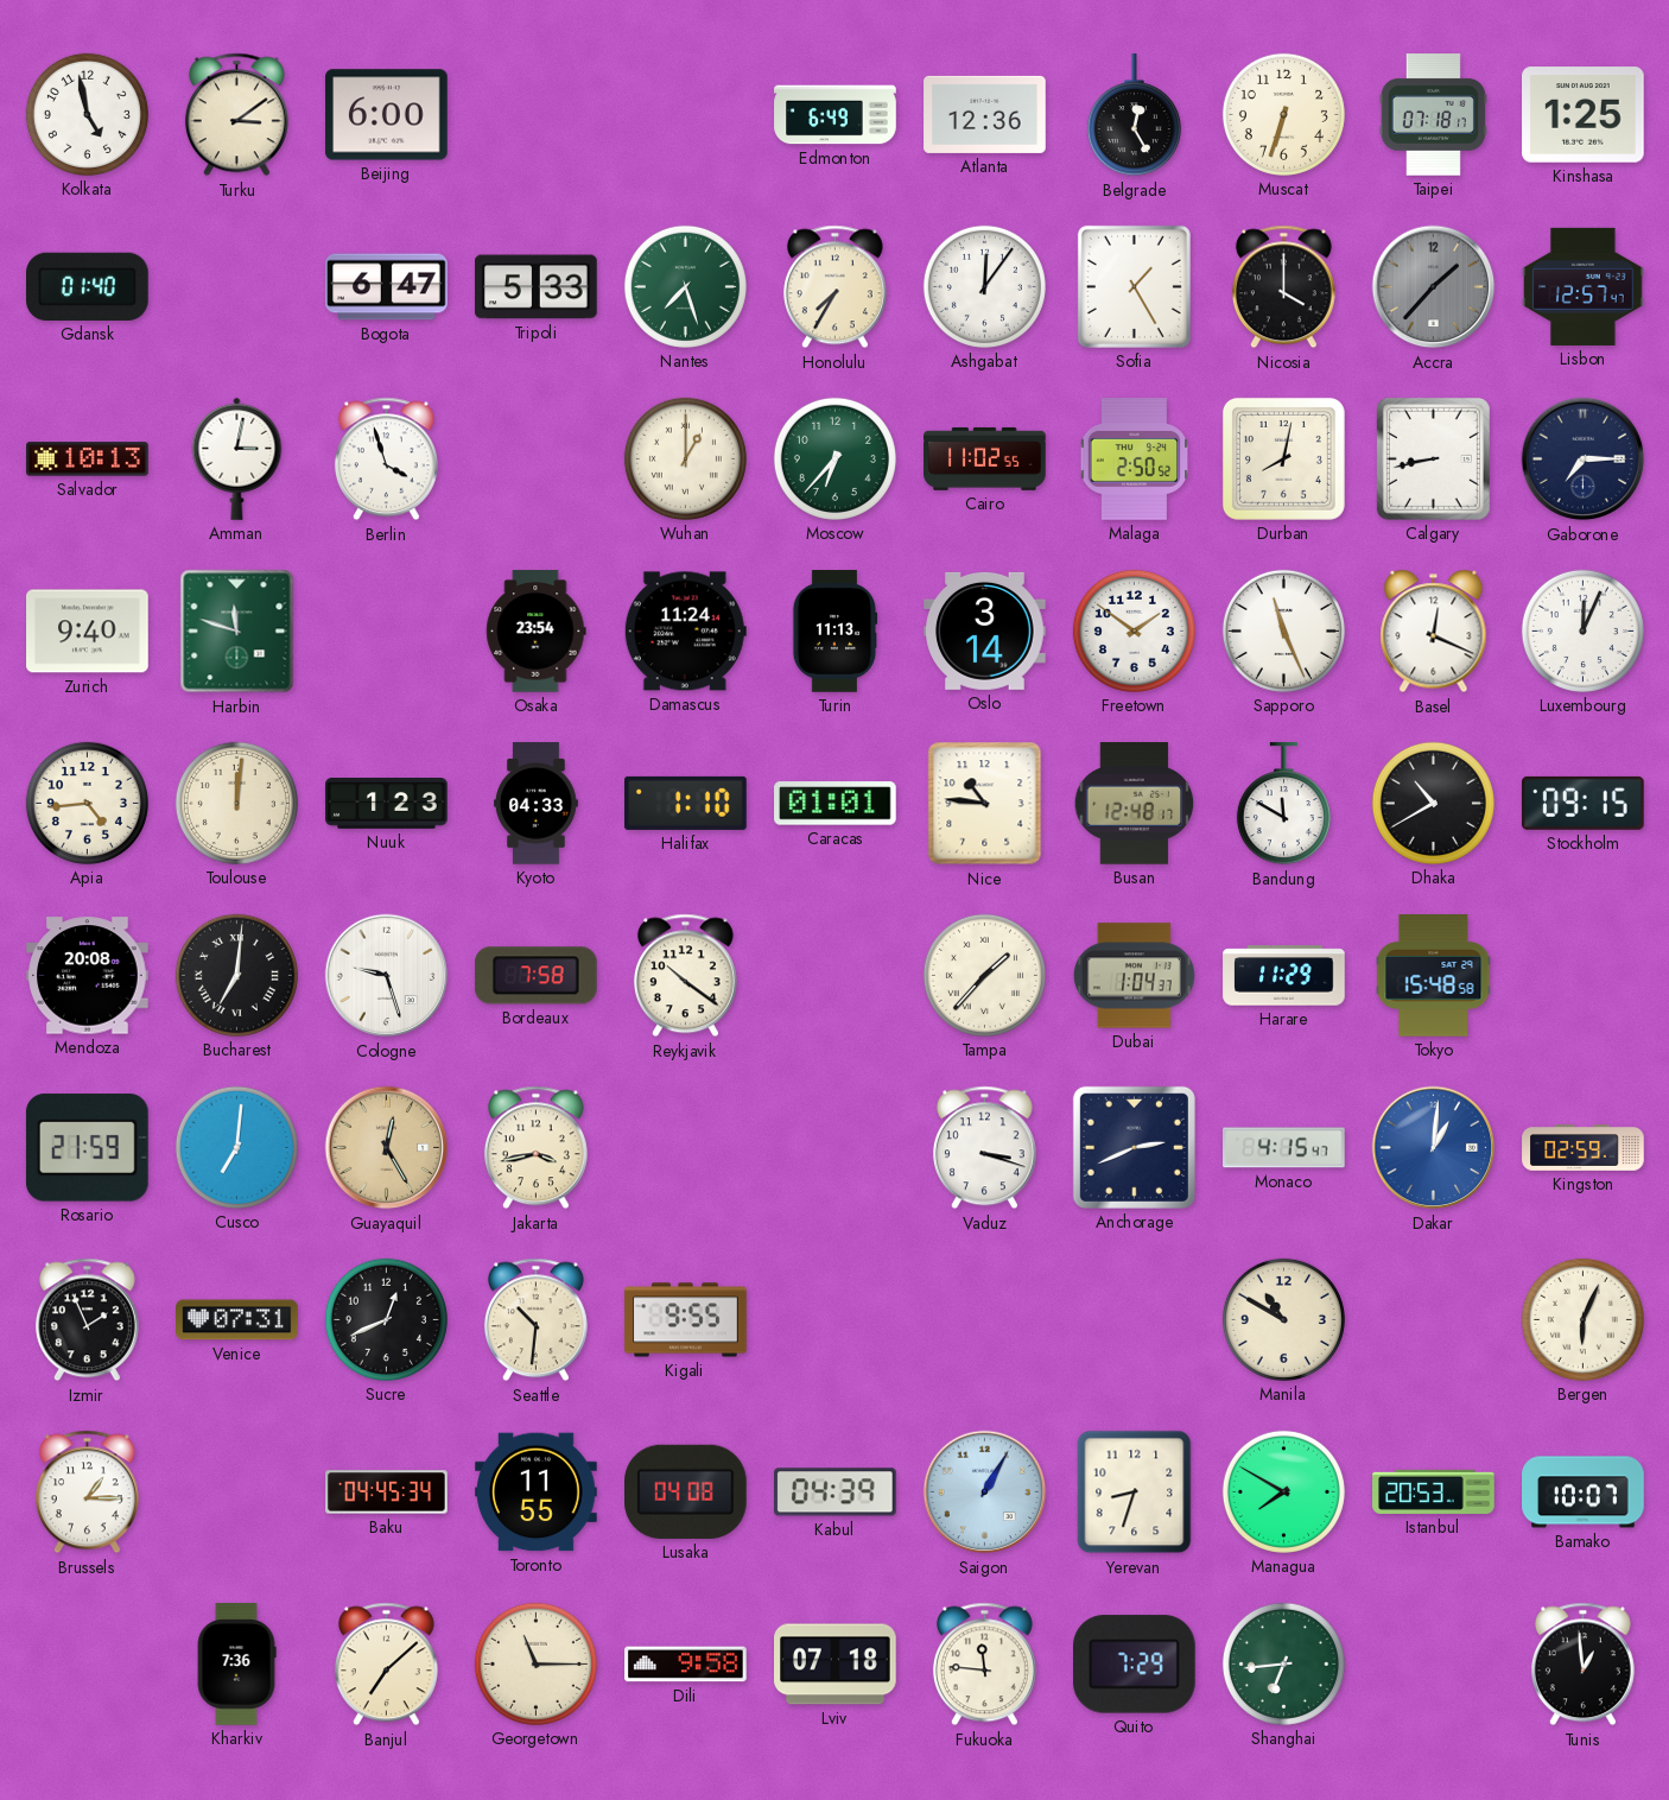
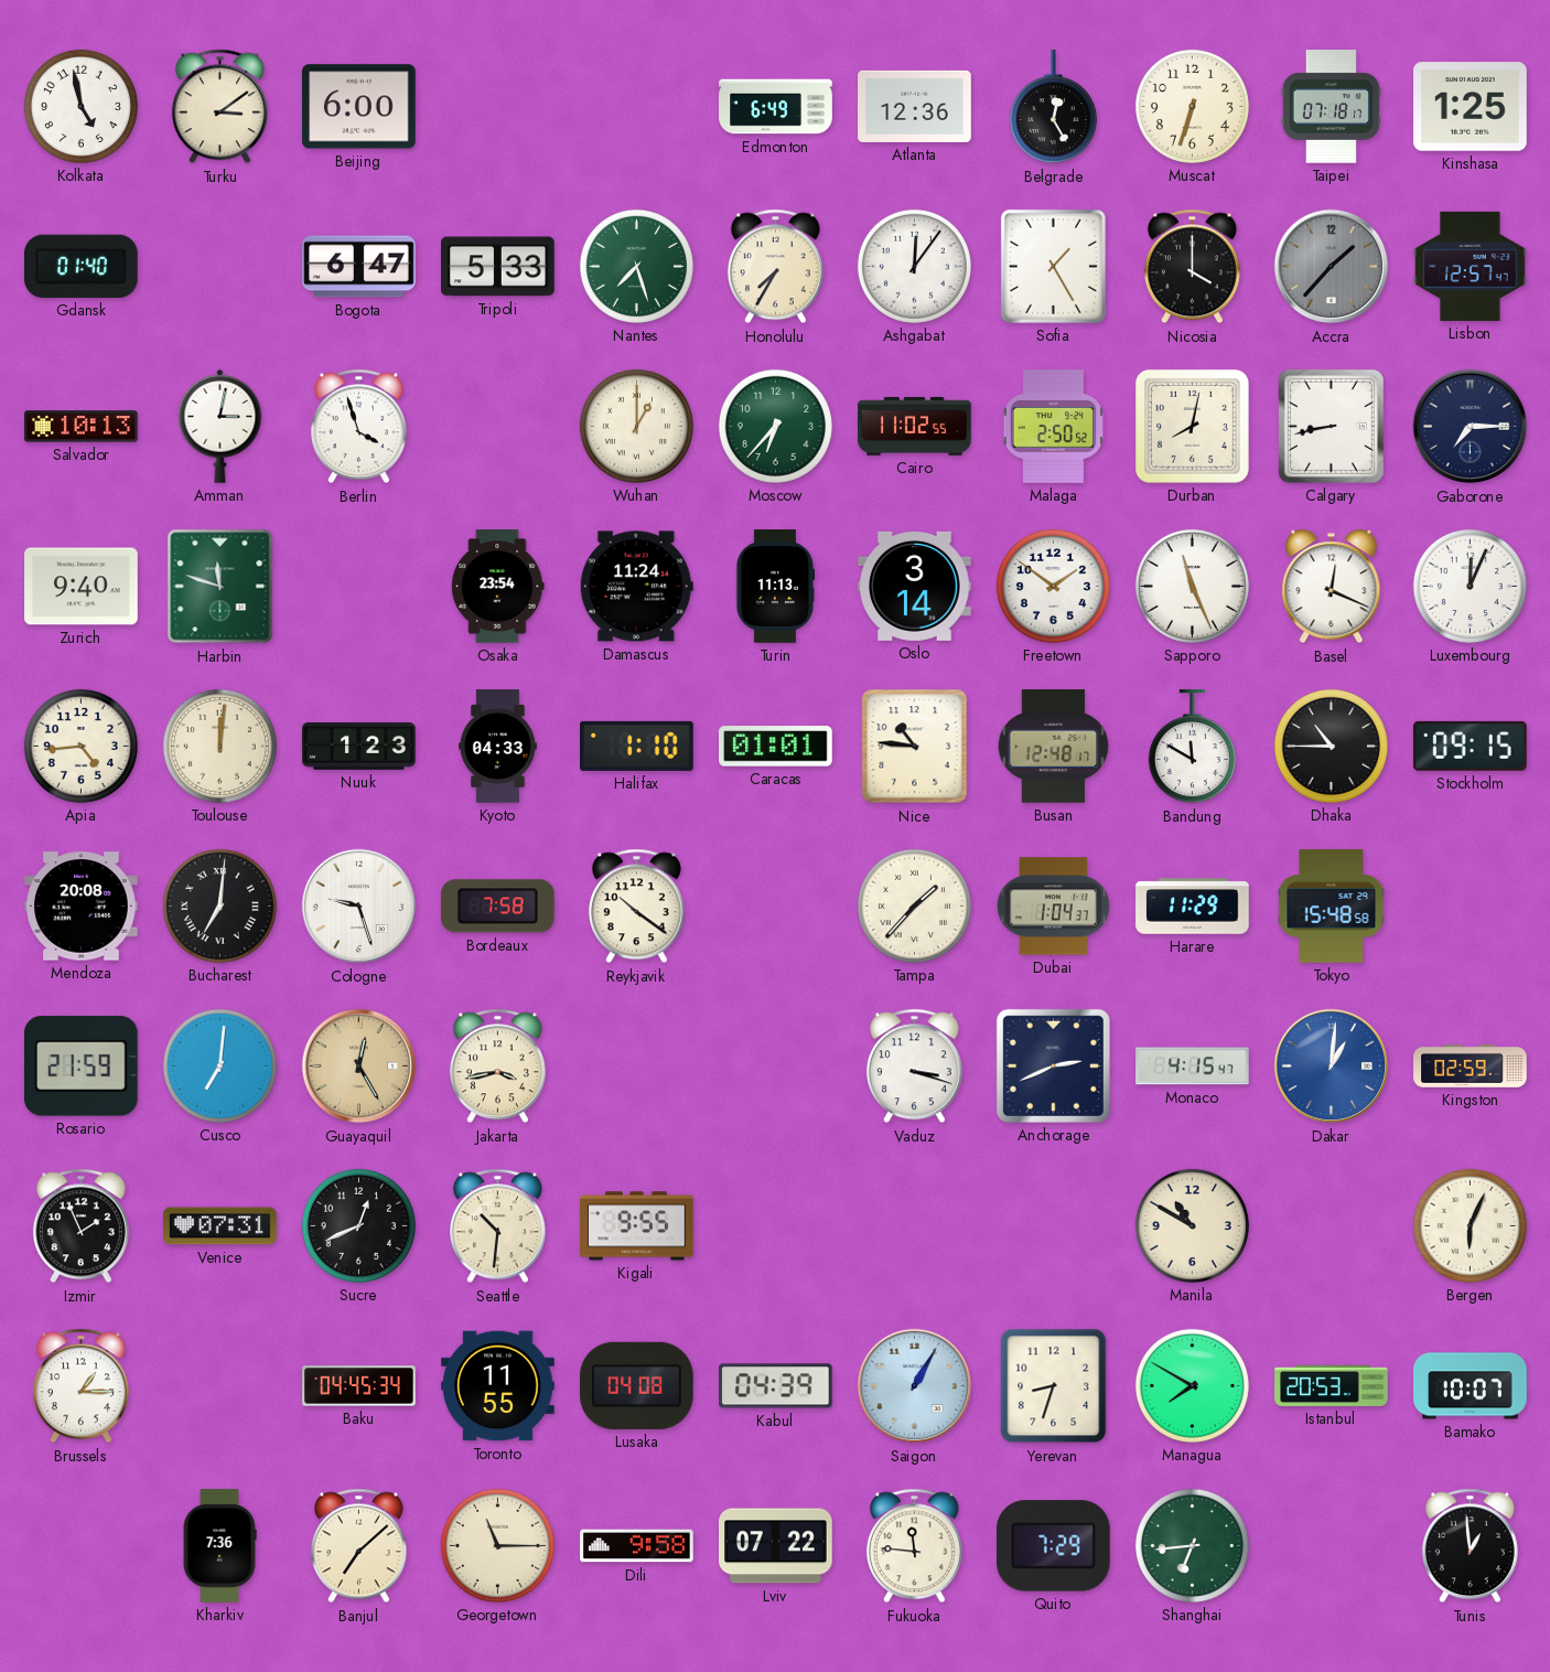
Dhaka: 10:40 -> 10:45 (1331, 746)
Lviv: 07:18 -> 07:22 (776, 1546)
